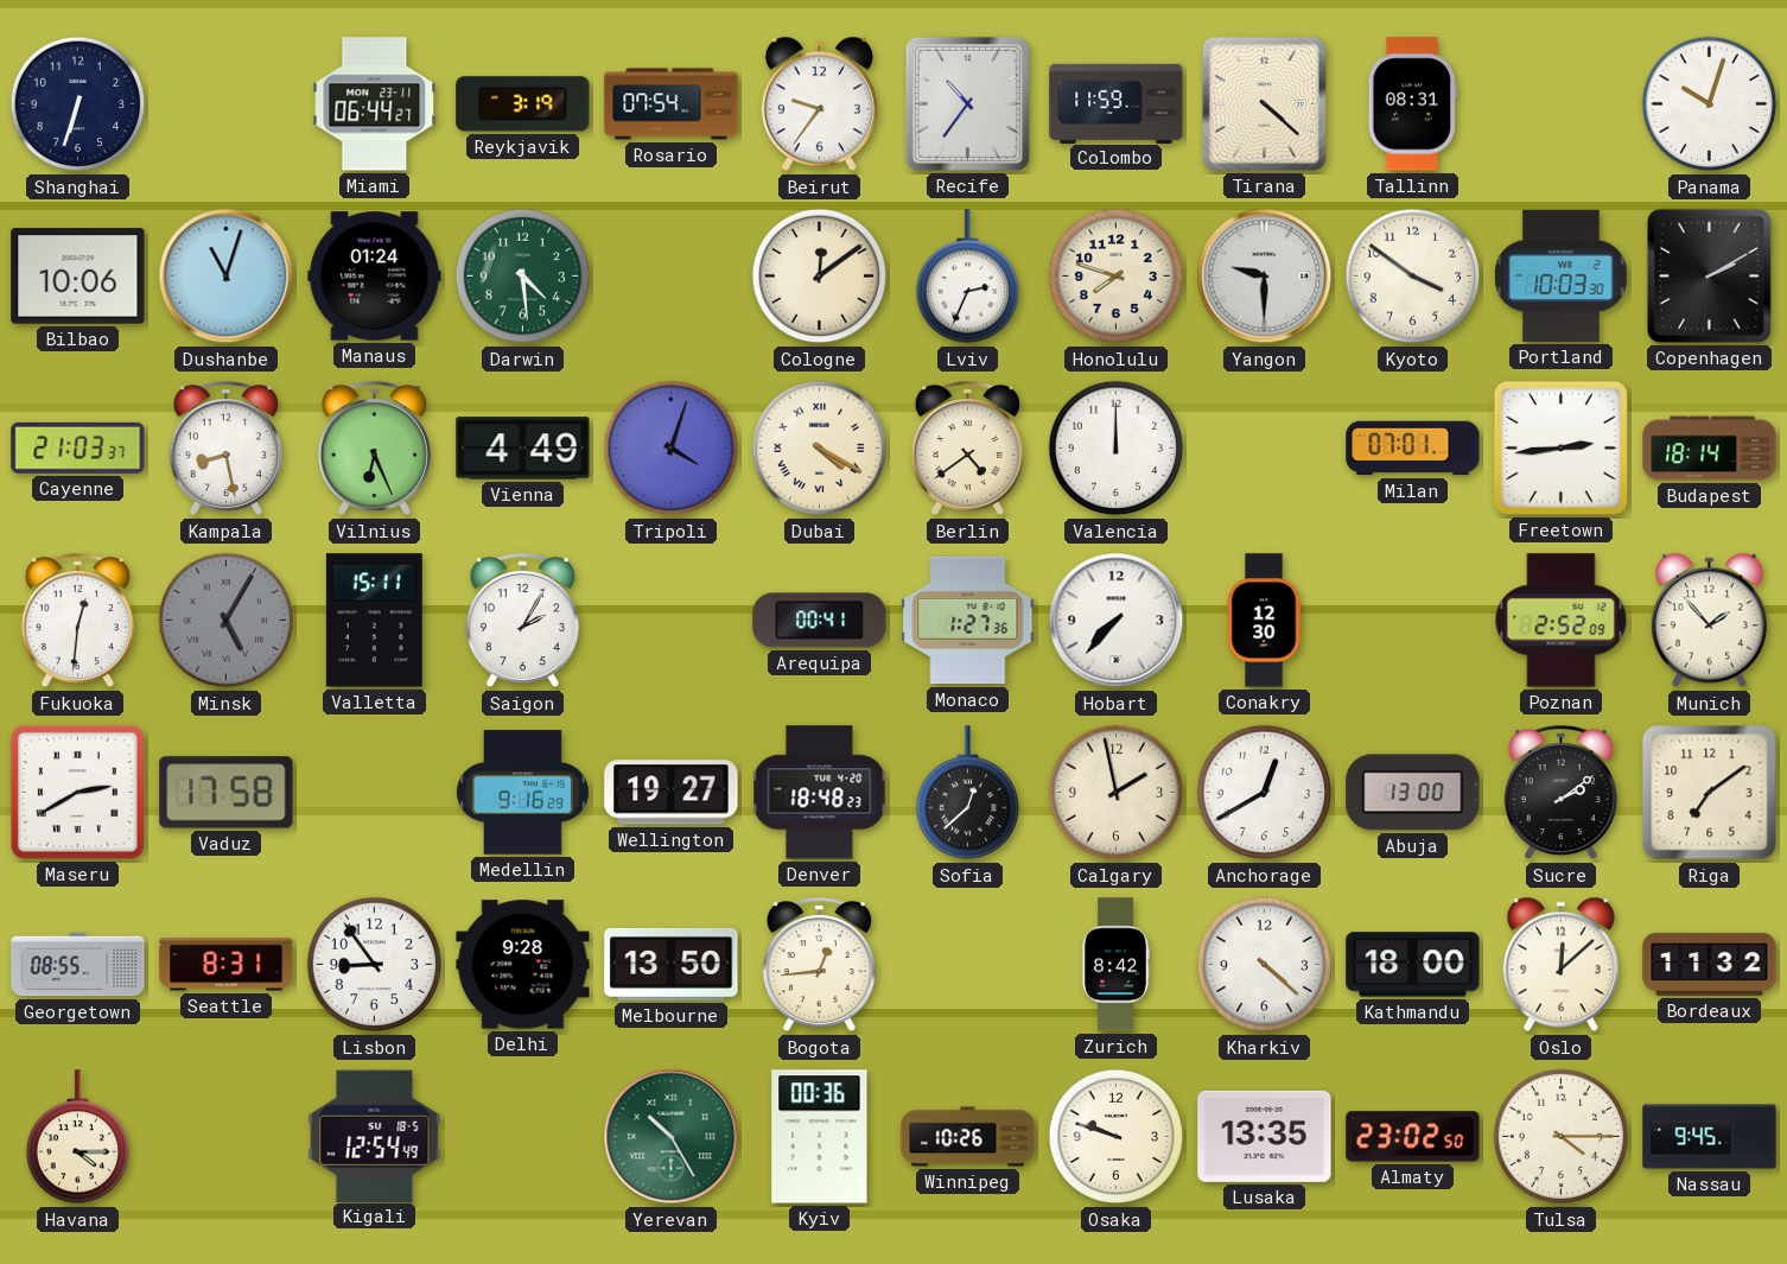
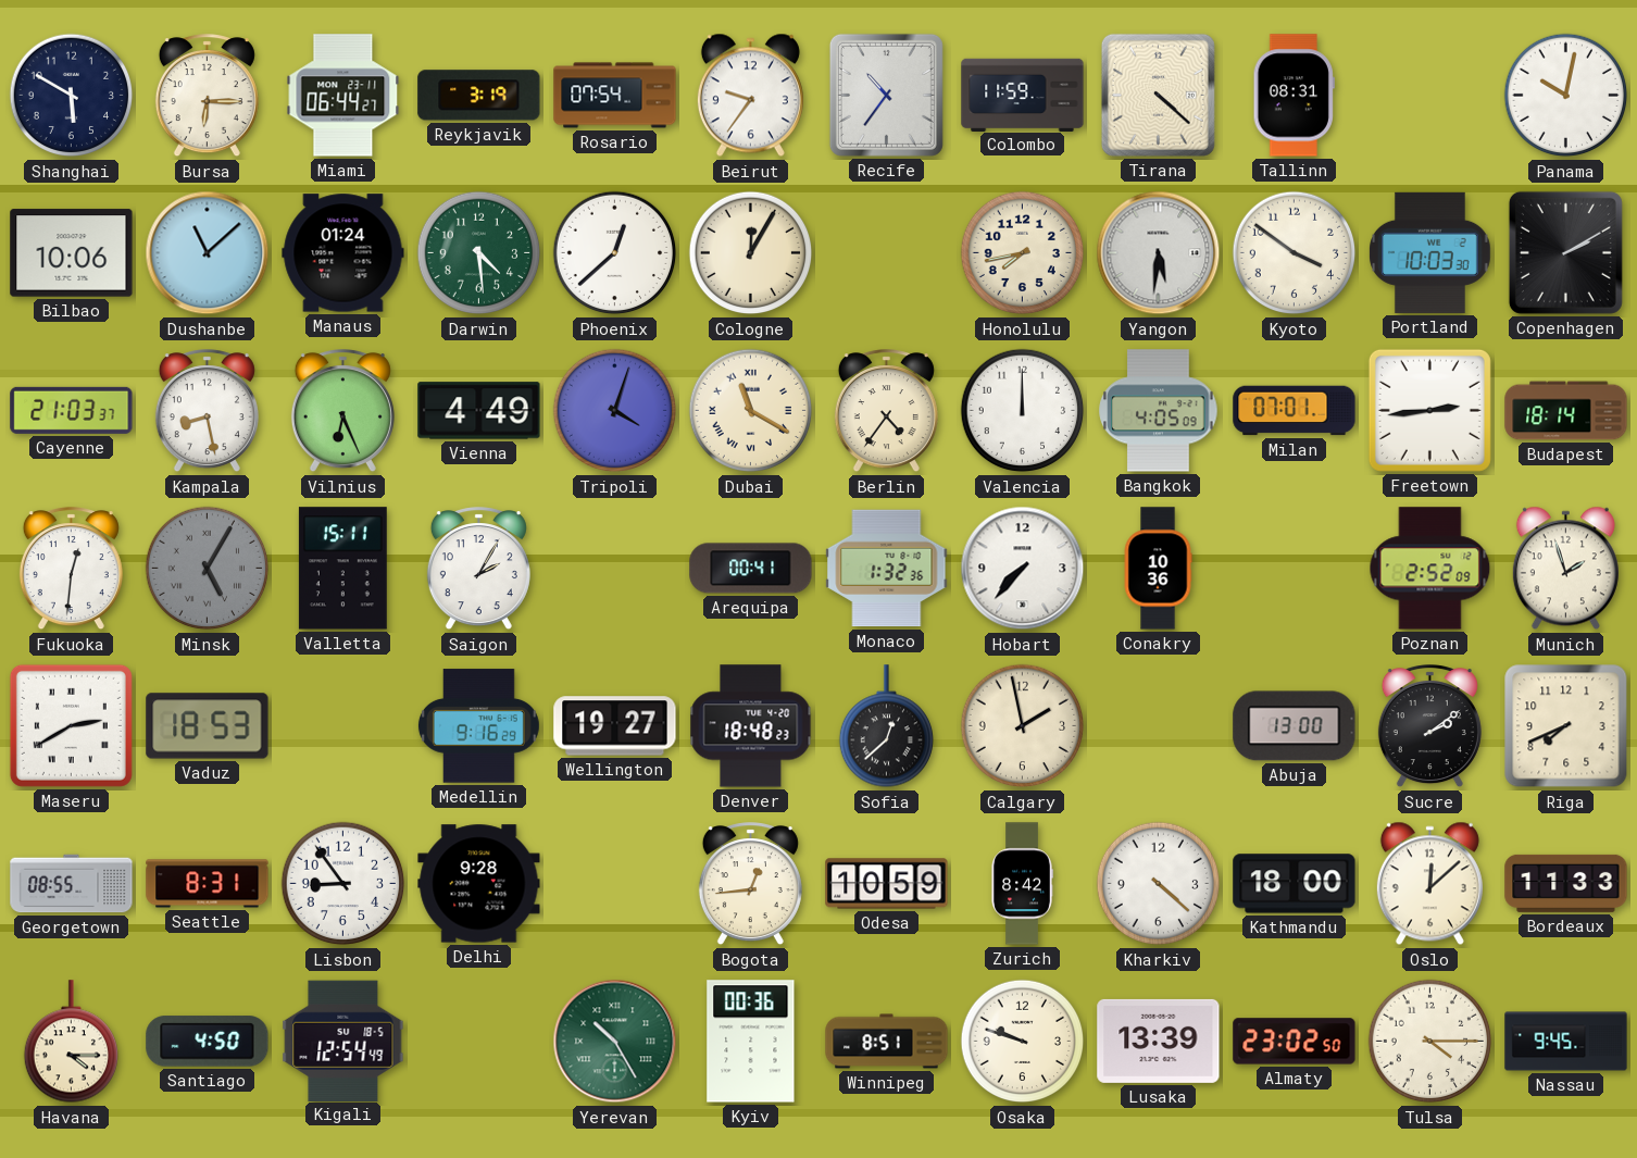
Shanghai: 6:33 -> 5:50 (72, 96)
Bursa: none -> 6:15 (207, 96)
Panama: 10:03 -> 10:02 (1566, 96)
Dushanbe: 11:03 -> 11:08 (208, 253)
Phoenix: none -> 12:38 (615, 253)
Cologne: 12:09 -> 12:05 (751, 253)
Lviv: 2:34 -> none (967, 277)
Honolulu: 7:48 -> 7:43 (1023, 253)
Yangon: 9:30 -> 5:31 (1159, 253)
Dubai: 4:20 -> 11:20 (751, 411)
Berlin: 4:39 -> 4:36 (886, 411)
Bangkok: none -> 4:05 (1159, 411)
Monaco: 1:27 -> 1:32 (887, 569)
Conakry: 12:30 -> 10:36 (1158, 569)
Munich: 1:53 -> 1:57 (1565, 569)
Vaduz: 17:58 -> 18:53 (208, 726)
Anchorage: 12:40 -> none (1265, 793)
Riga: 7:09 -> 7:41 (1566, 726)
Melbourne: 13:50 -> none (672, 964)
Odesa: none -> 10:59 (887, 884)
Bordeaux: 11:32 -> 11:33 (1566, 883)
Santiago: none -> 4:50 (208, 1042)
Winnipeg: 10:26 -> 8:51 (887, 1042)
Lusaka: 13:35 -> 13:39 (1159, 1041)
